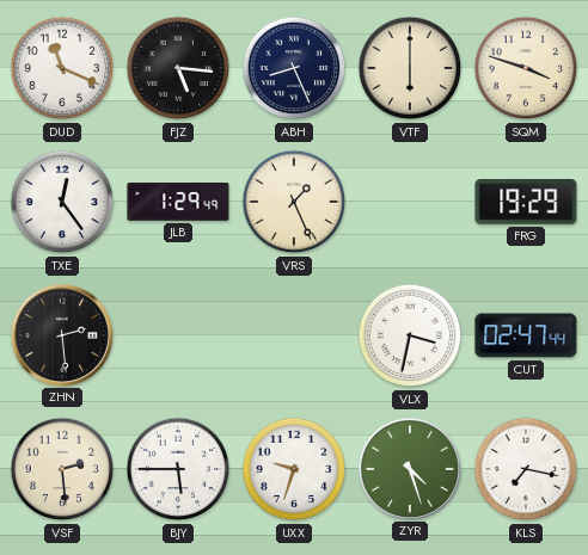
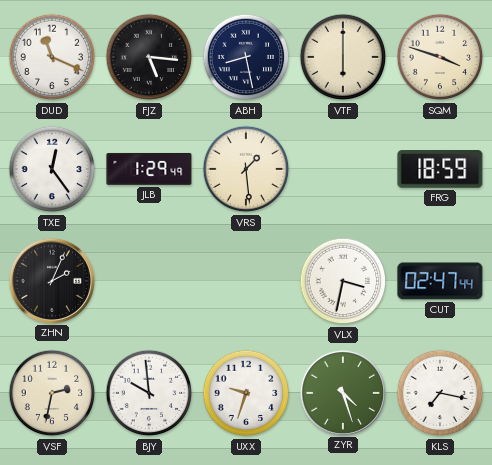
ABH: 8:26 -> 8:28 (246, 57)
VRS: 1:26 -> 1:29 (246, 169)
FRG: 19:29 -> 18:59 (440, 170)
ZHN: 2:29 -> 2:04 (51, 280)
VSF: 2:29 -> 2:32 (52, 393)
BJY: 5:45 -> 9:59 (149, 393)
